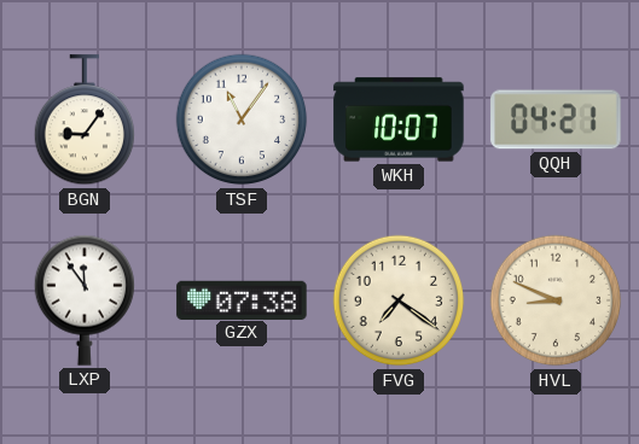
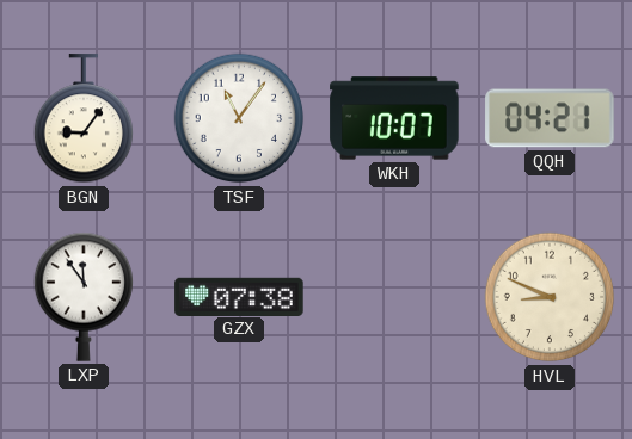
FVG: 7:21 -> none (399, 300)
